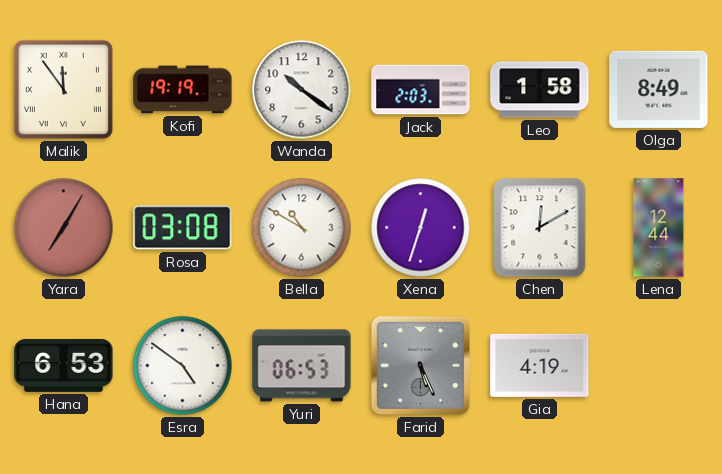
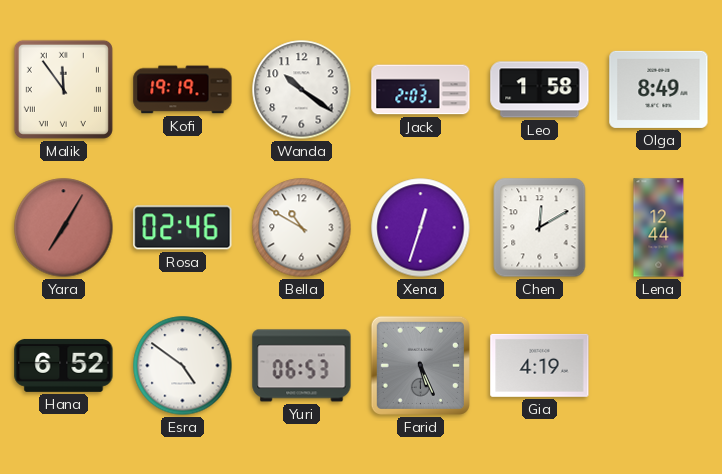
Rosa: 03:08 -> 02:46 (183, 228)
Hana: 6:53 -> 6:52 (64, 365)
